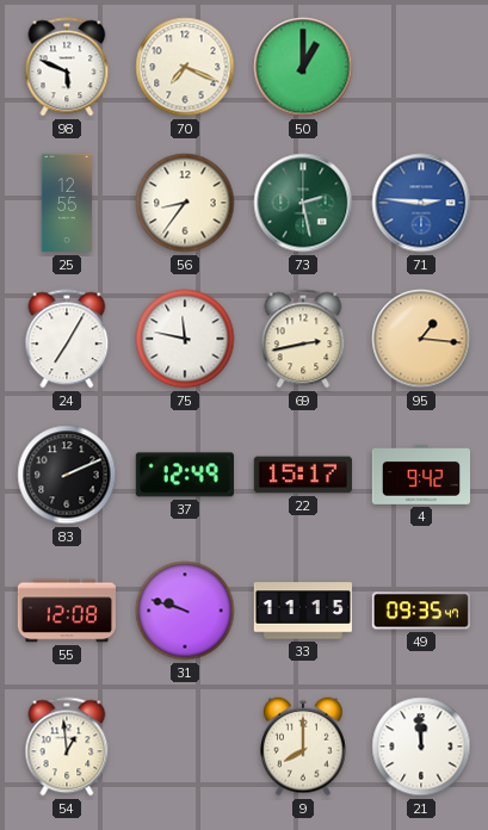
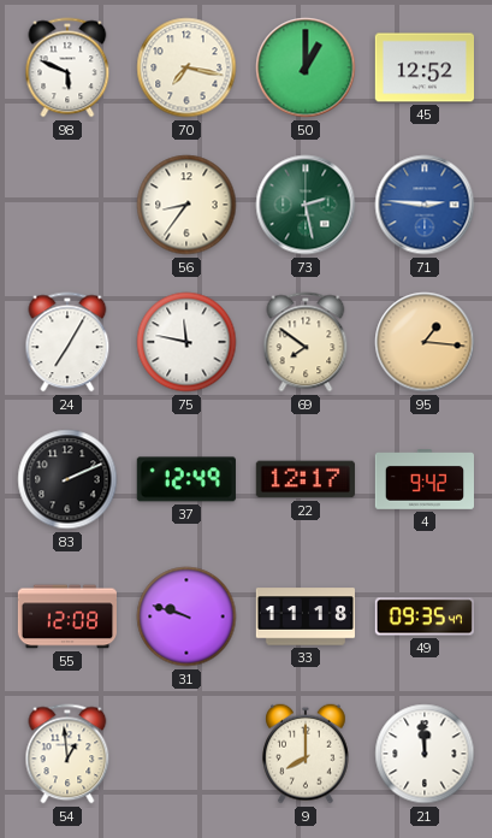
70: 7:19 -> 7:17 (186, 67)
45: none -> 12:52 (423, 67)
25: 12:55 -> none (66, 203)
69: 2:43 -> 7:51 (306, 342)
22: 15:17 -> 12:17 (306, 479)
33: 11:15 -> 11:18 (304, 616)
